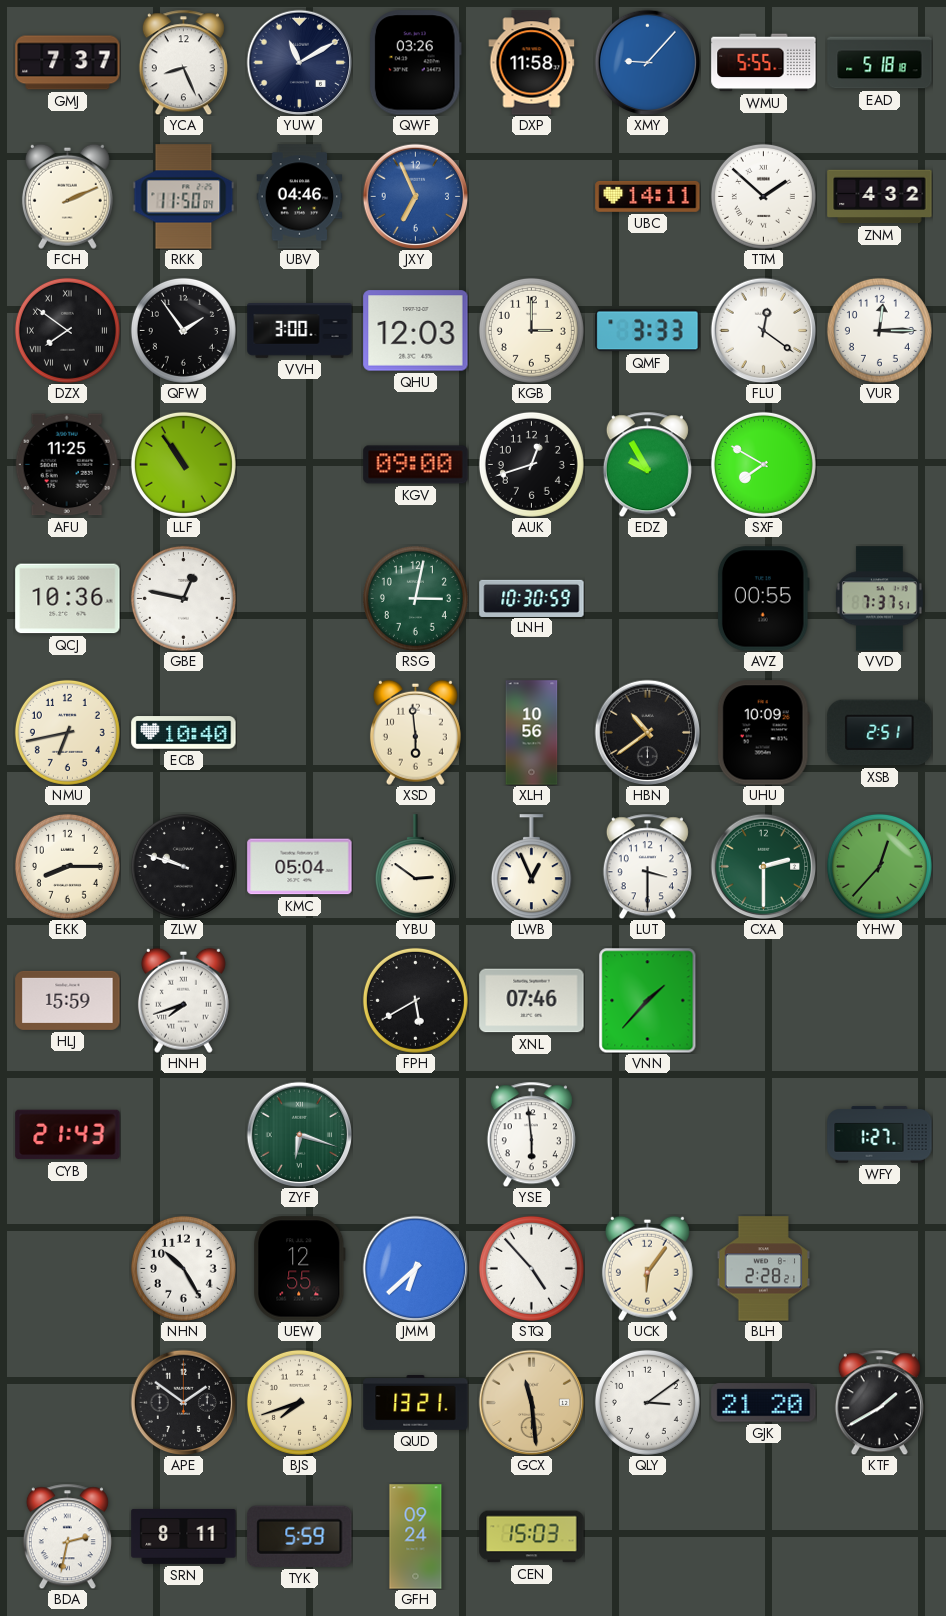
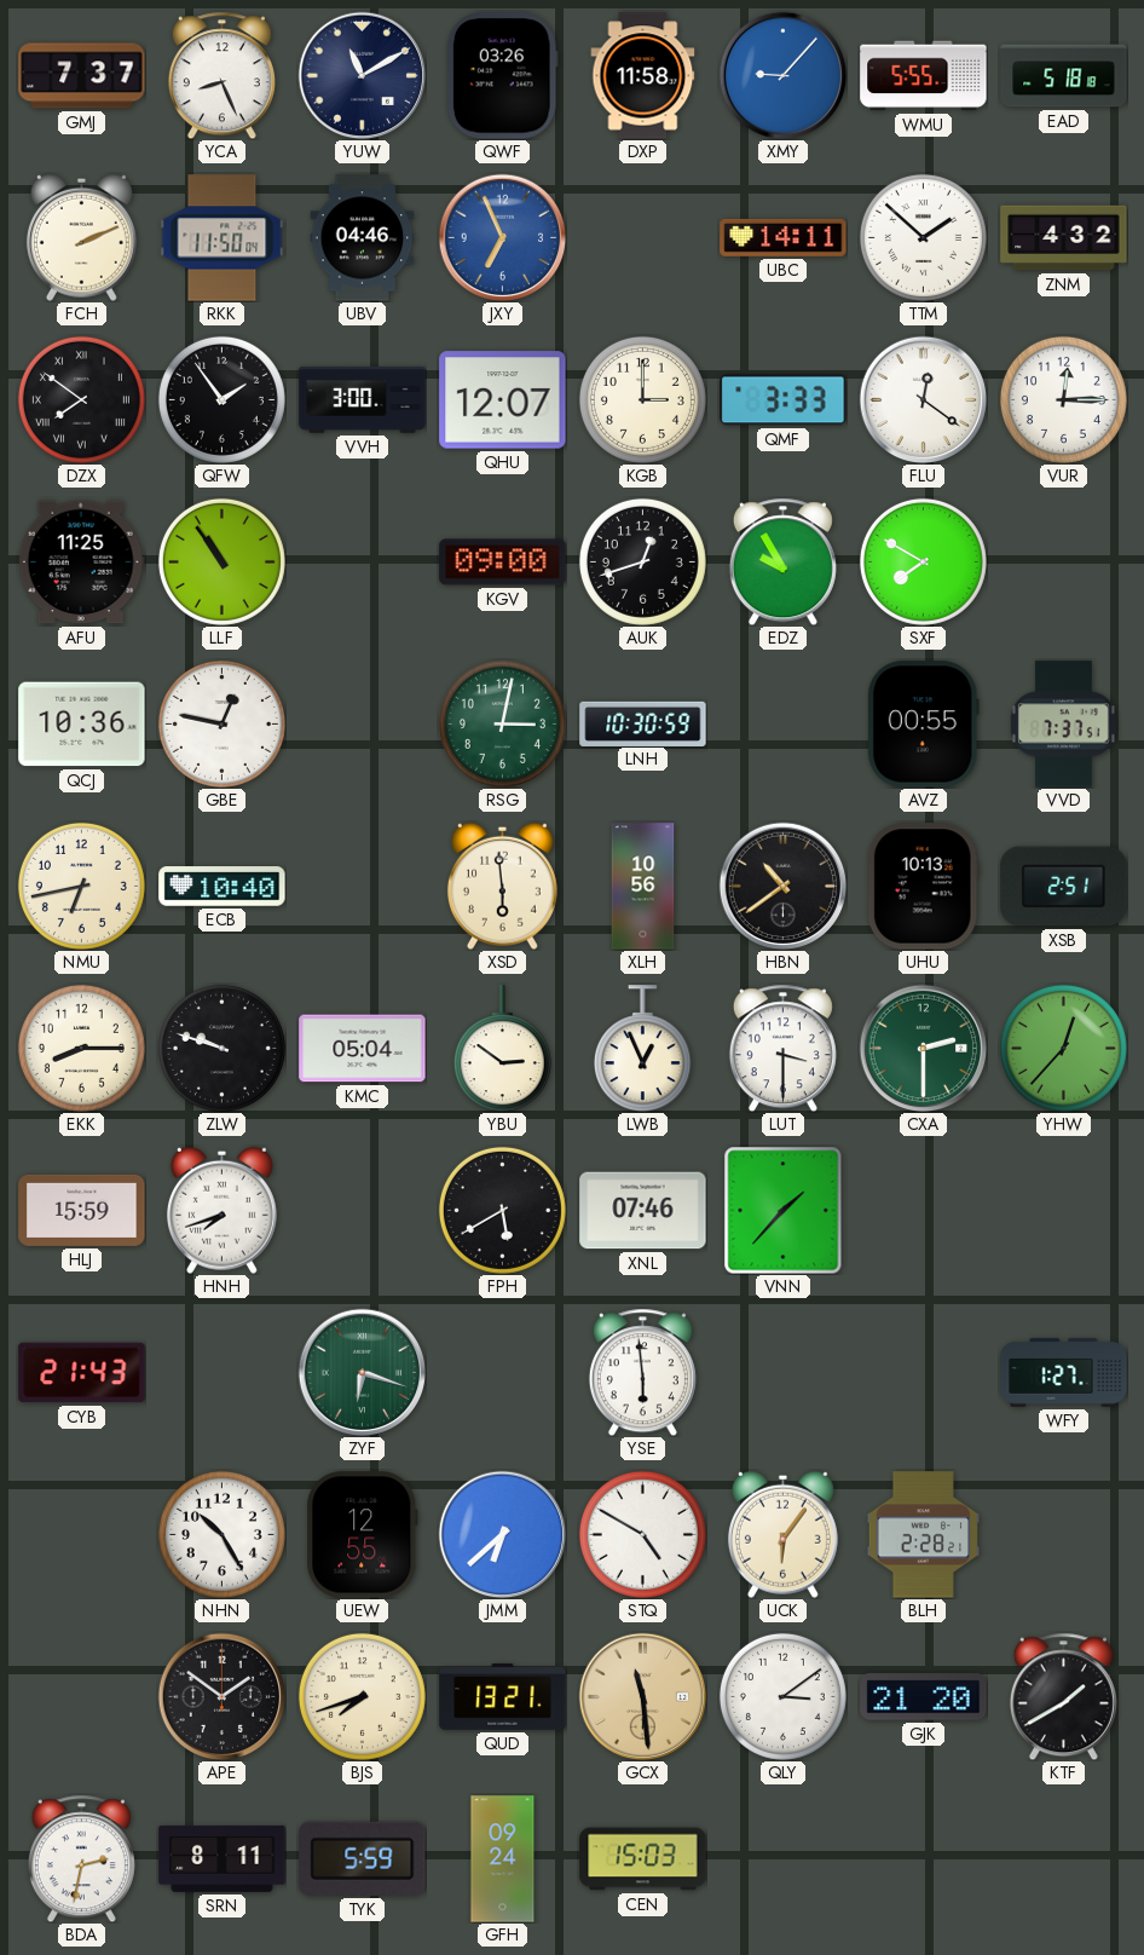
QHU: 12:03 -> 12:07 (503, 400)
UHU: 10:09 -> 10:13 (923, 887)
STQ: 4:53 -> 4:50 (642, 1534)
